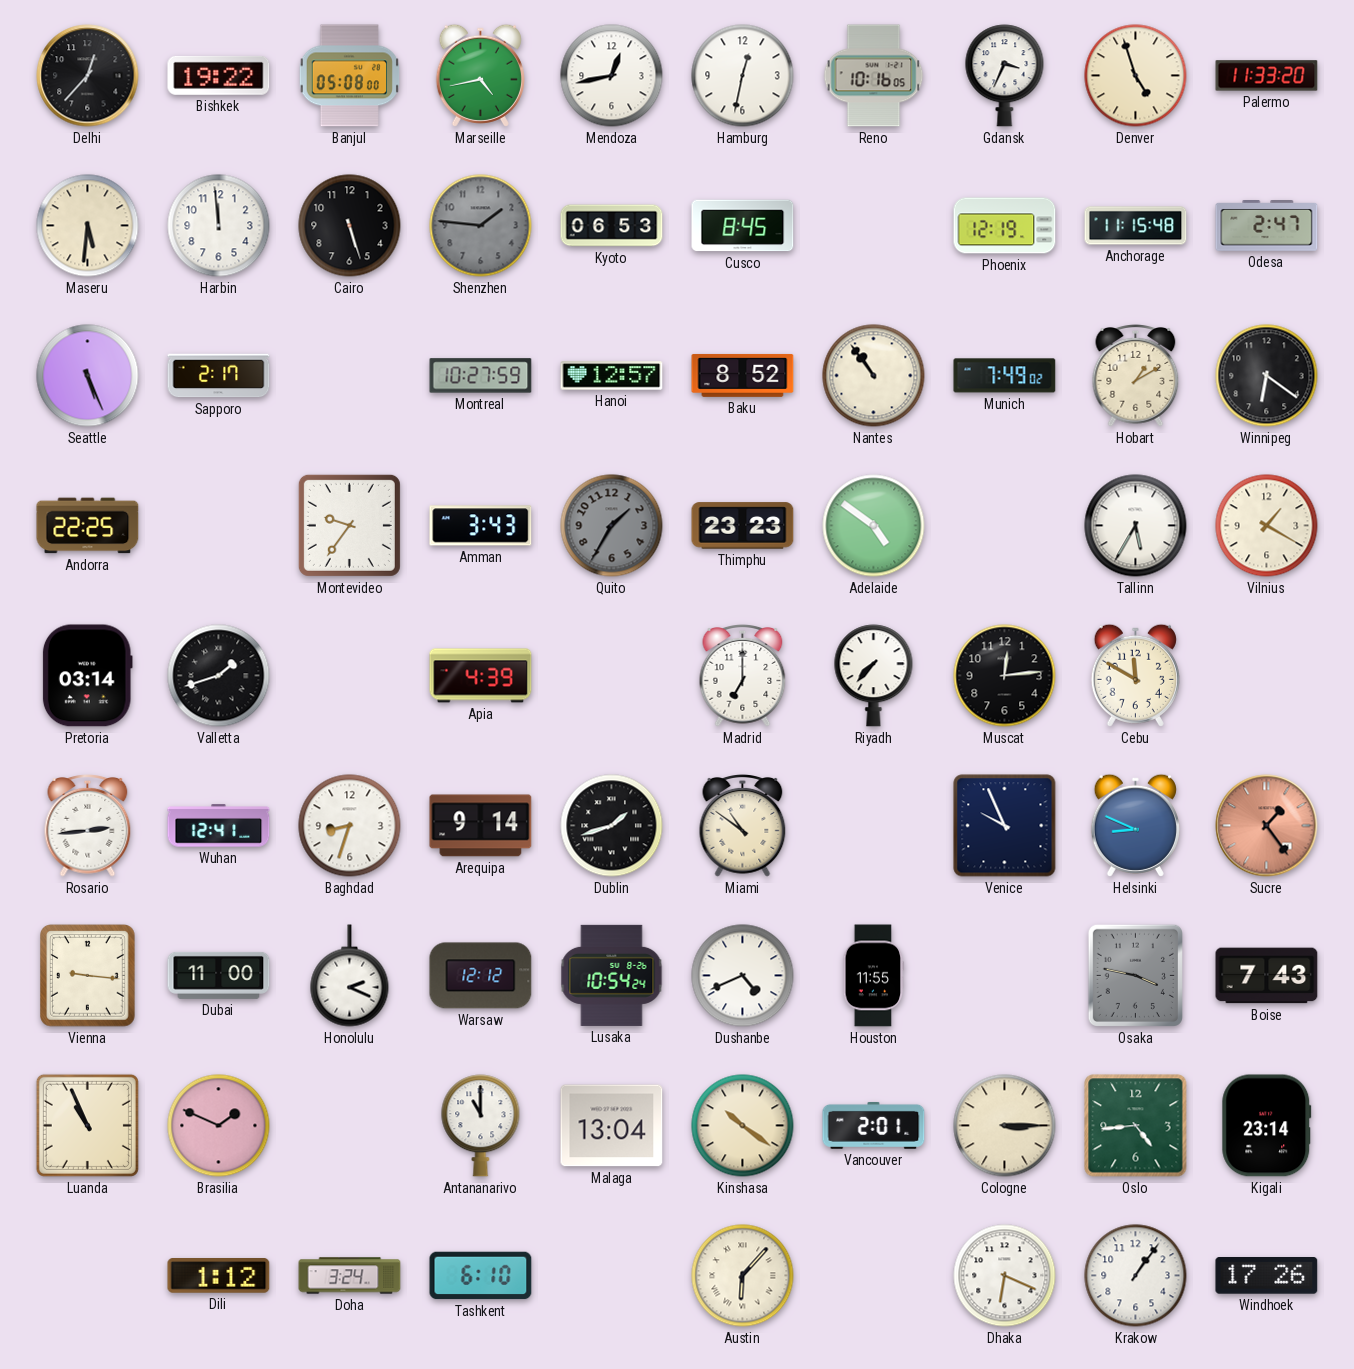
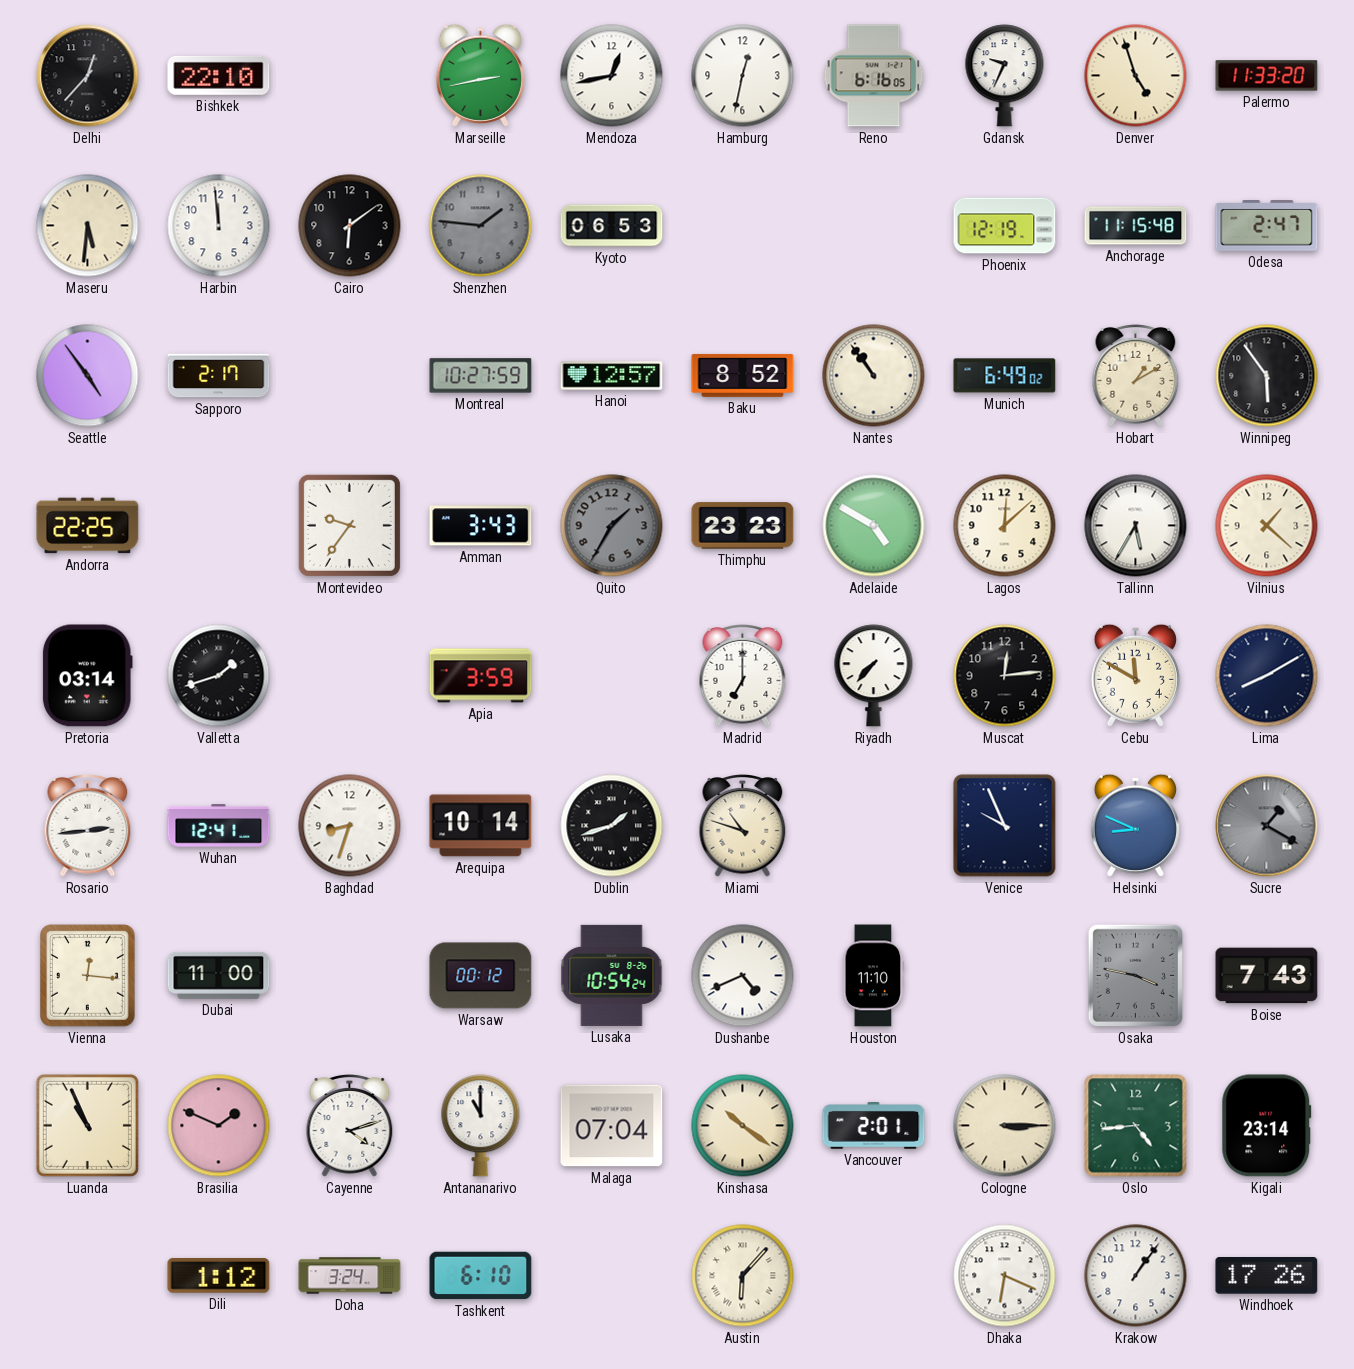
Bishkek: 19:22 -> 22:10 (219, 75)
Banjul: 05:08 -> none (349, 76)
Marseille: 4:43 -> 2:43 (480, 75)
Reno: 10:16 -> 6:16 (874, 76)
Gdansk: 3:34 -> 9:34 (1005, 76)
Cairo: 5:27 -> 6:09 (350, 226)
Cusco: 8:45 -> none (743, 226)
Seattle: 5:26 -> 4:54 (88, 376)
Munich: 7:49 -> 6:49 (1005, 376)
Winnipeg: 6:21 -> 5:54 (1267, 376)
Adelaide: 4:51 -> 4:50 (874, 526)
Lagos: none -> 12:08 (1005, 526)
Vilnius: 1:20 -> 1:22 (1267, 526)
Apia: 4:39 -> 3:59 (481, 676)
Lima: none -> 8:10 (1267, 676)
Arequipa: 9:14 -> 10:14 (481, 826)
Miami: 10:51 -> 10:48 (743, 826)
Sucre: 1:24 -> 1:20 (1267, 826)
Sucre dial: salmon -> grey (1267, 826)
Vienna: 9:16 -> 12:16 (88, 976)
Honolulu: 2:19 -> none (350, 976)
Warsaw: 12:12 -> 00:12 (481, 976)
Houston: 11:55 -> 11:10 (874, 976)
Cayenne: none -> 4:12 (350, 1126)
Malaga: 13:04 -> 07:04 (612, 1126)
